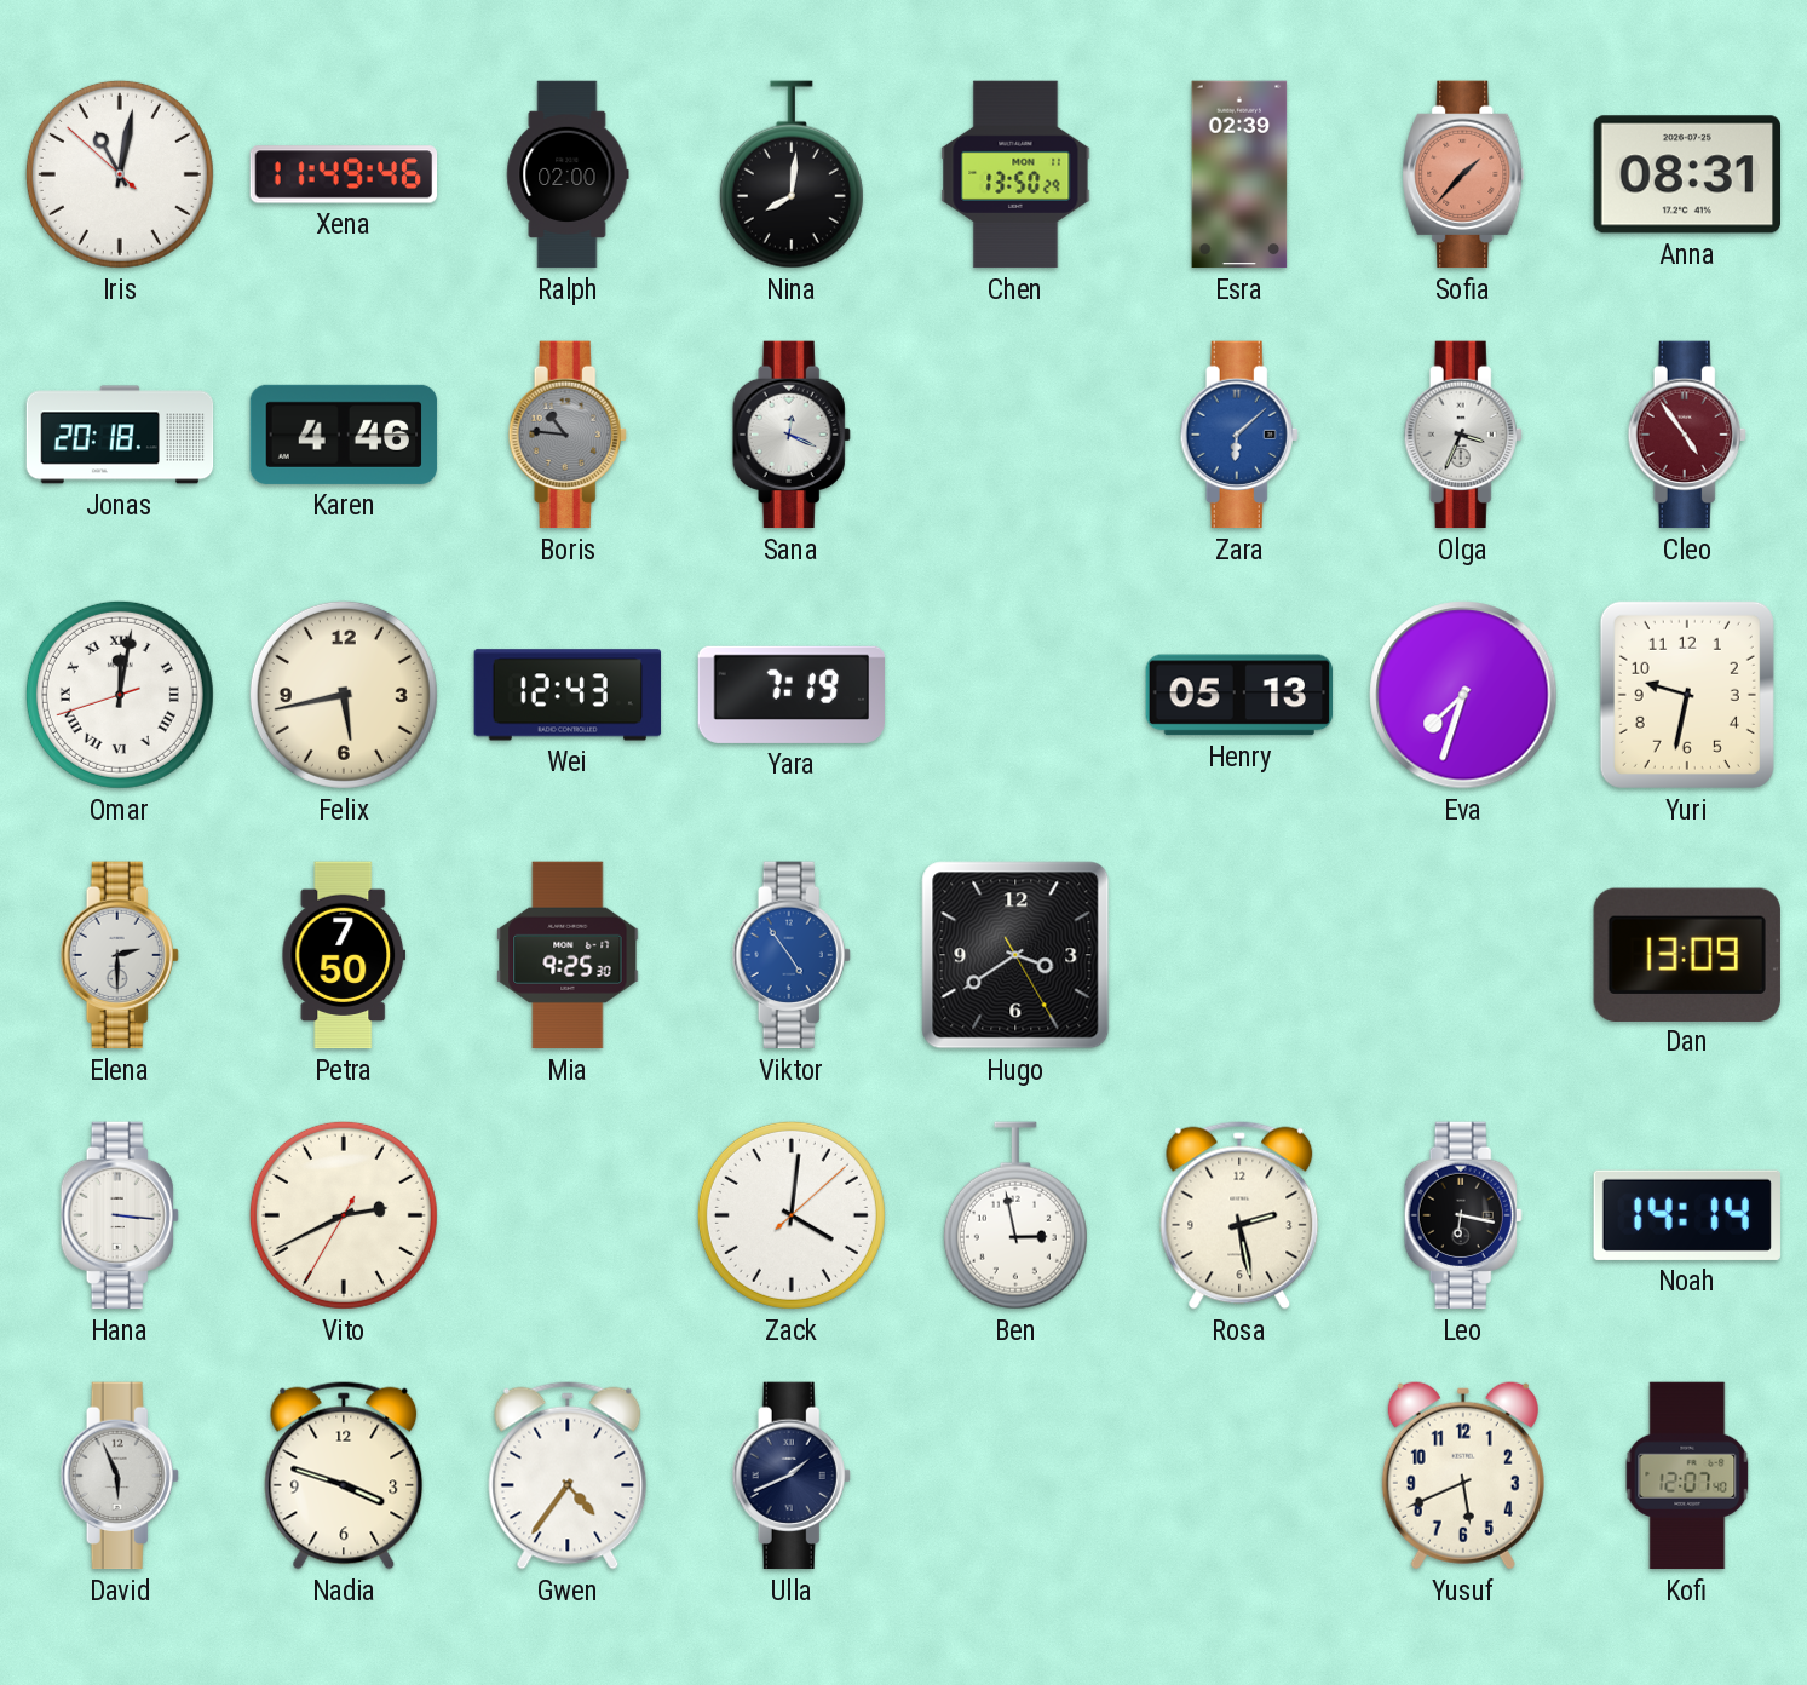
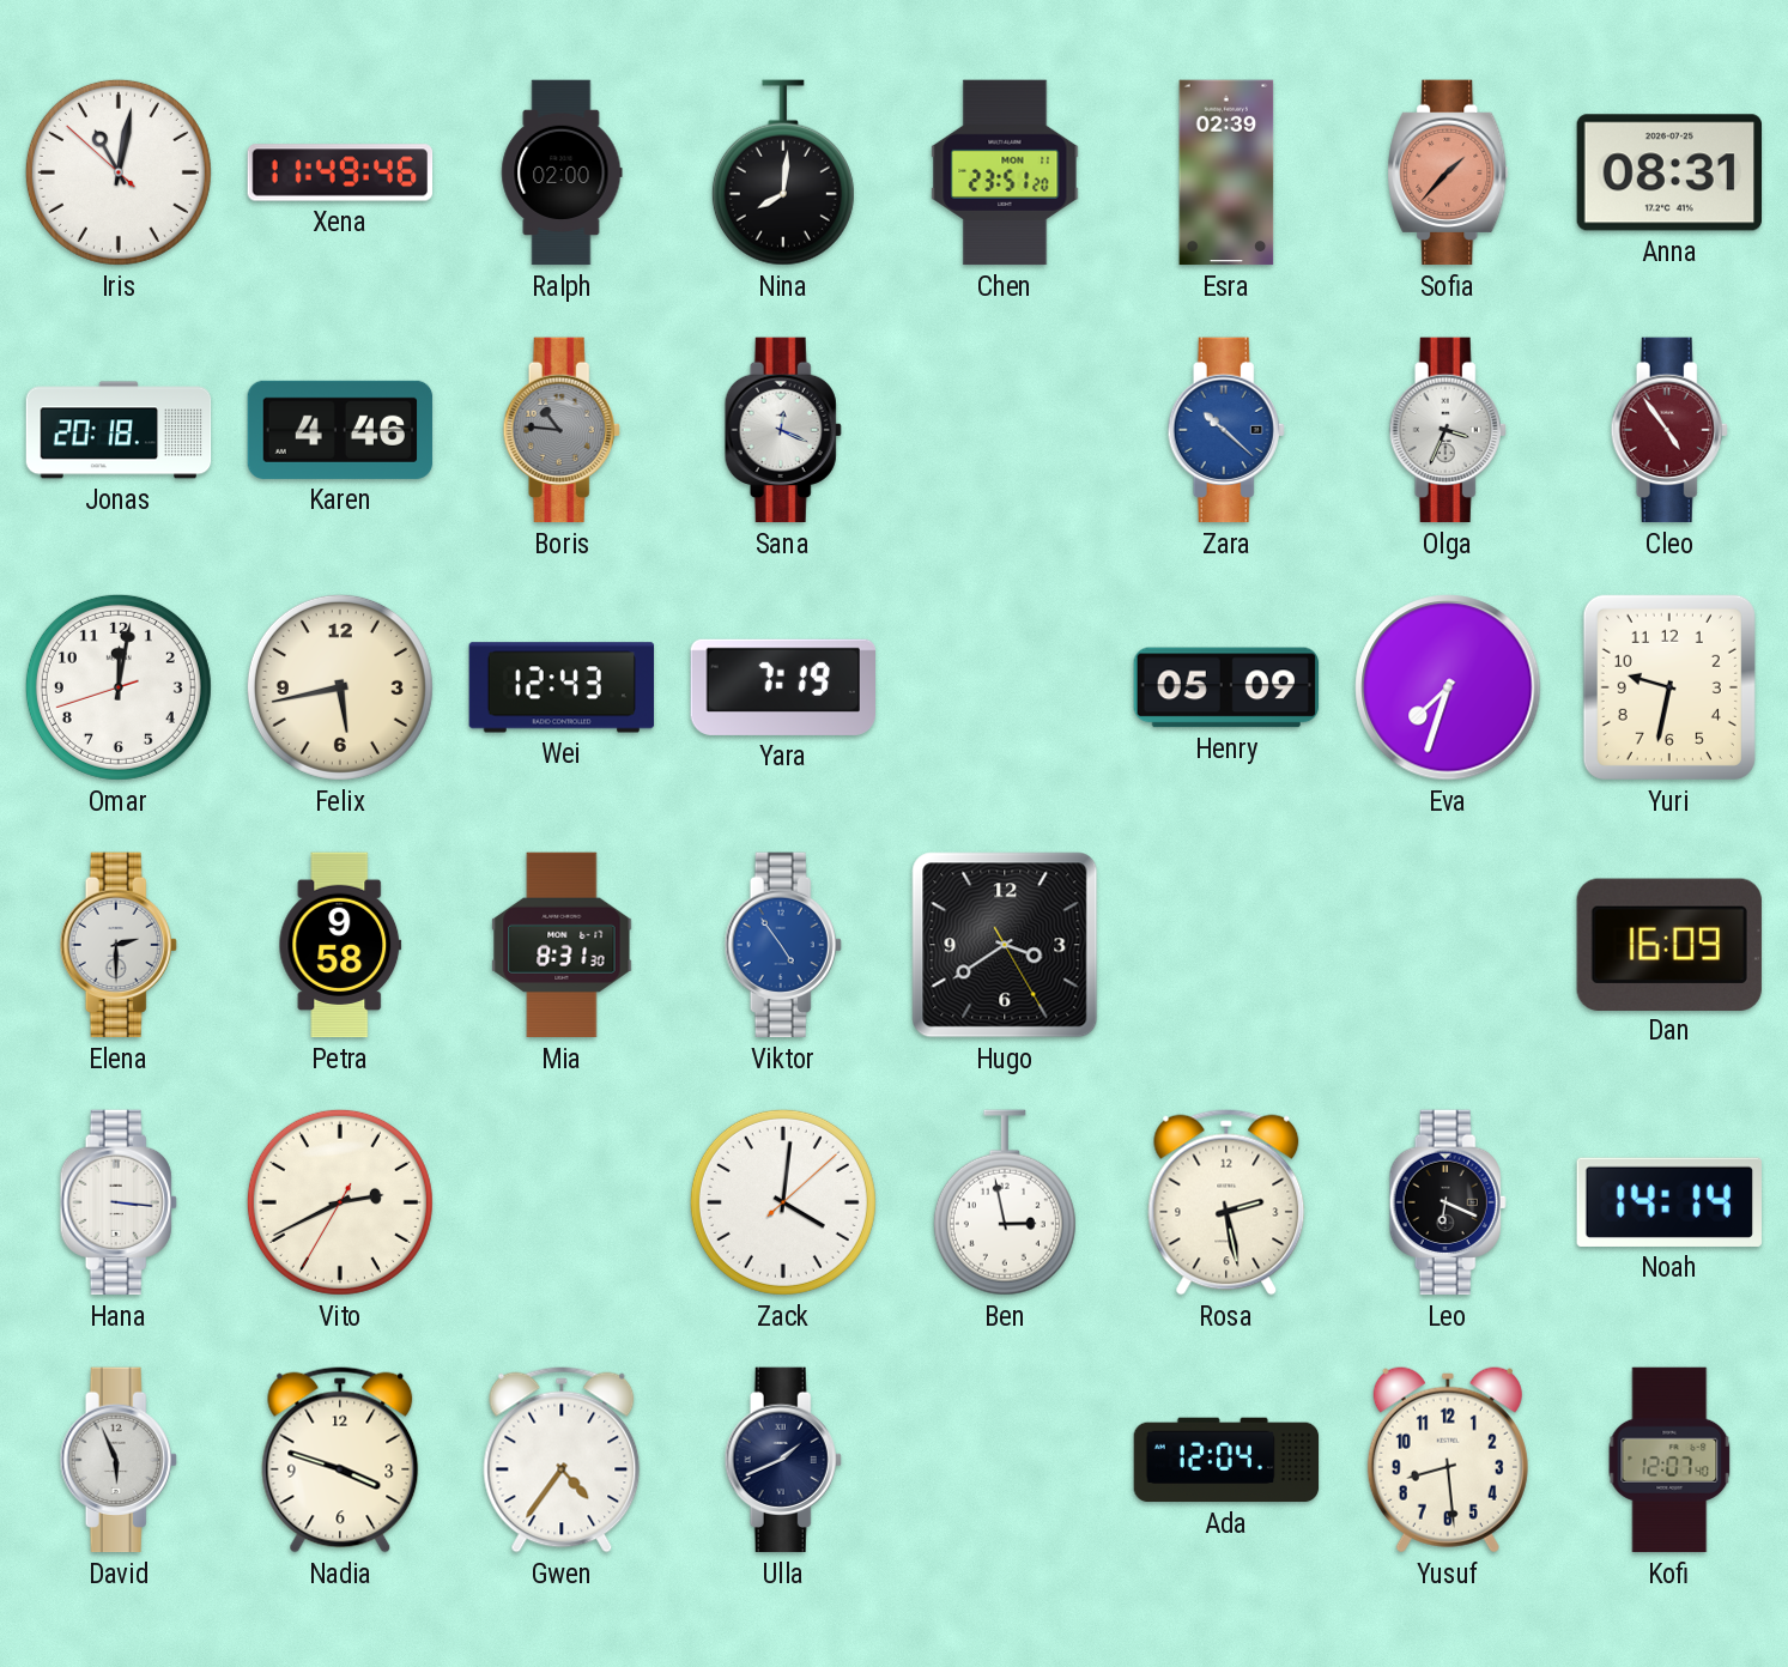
Chen: 13:50 -> 23:51 (1005, 172)
Zara: 6:08 -> 10:22 (1226, 430)
Omar numerals: Roman -> Arabic (119, 687)
Henry: 05:13 -> 05:09 (1226, 687)
Petra: 7:50 -> 9:58 (340, 945)
Mia: 9:25 -> 8:31 (562, 945)
Dan: 13:09 -> 16:09 (1669, 944)
Leo: 6:17 -> 6:19 (1448, 1202)
Ada: none -> 12:04 (1226, 1460)
Yusuf: 5:41 -> 8:29 (1448, 1460)
